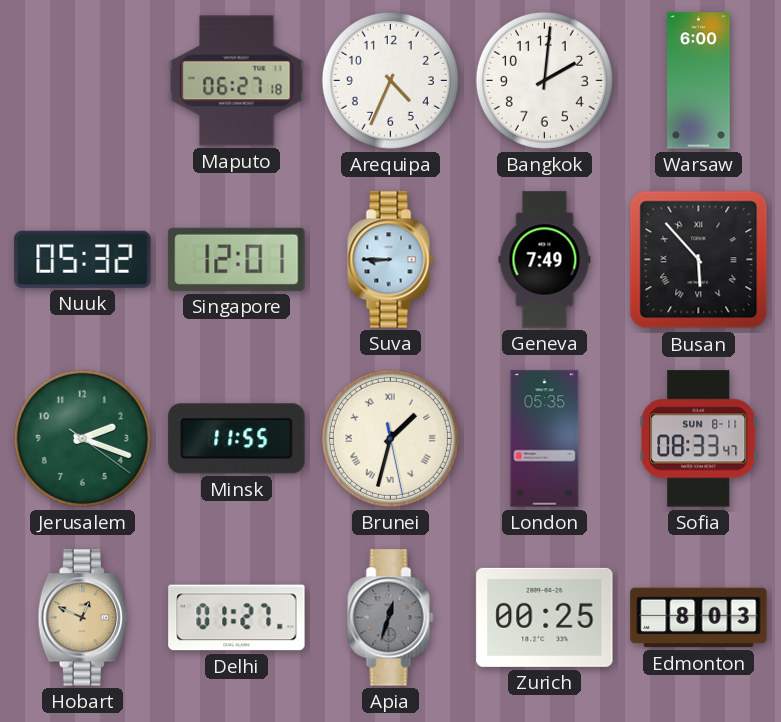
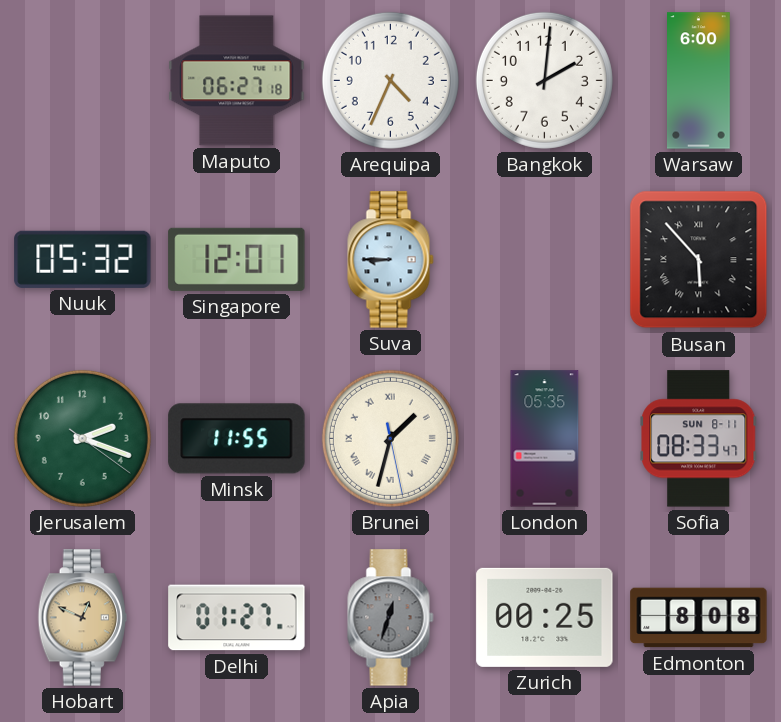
Geneva: 7:49 -> none (545, 260)
Edmonton: 8:03 -> 8:08 (699, 618)
